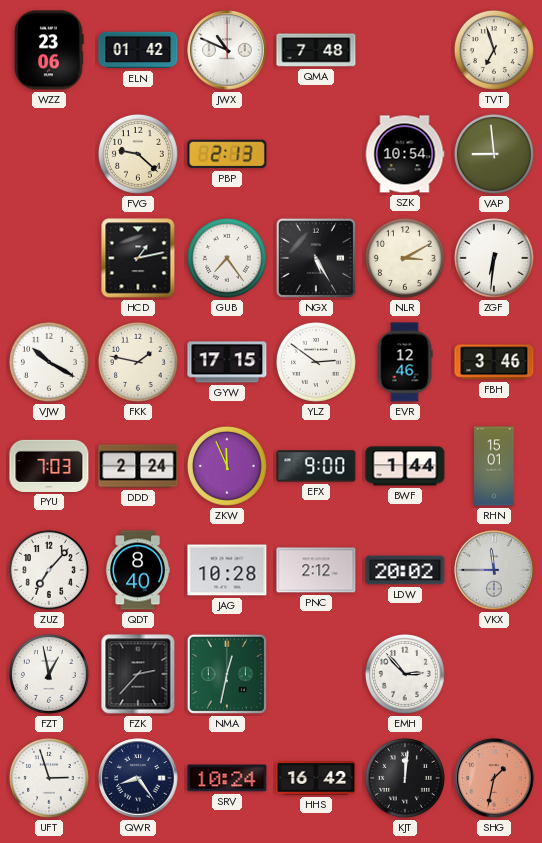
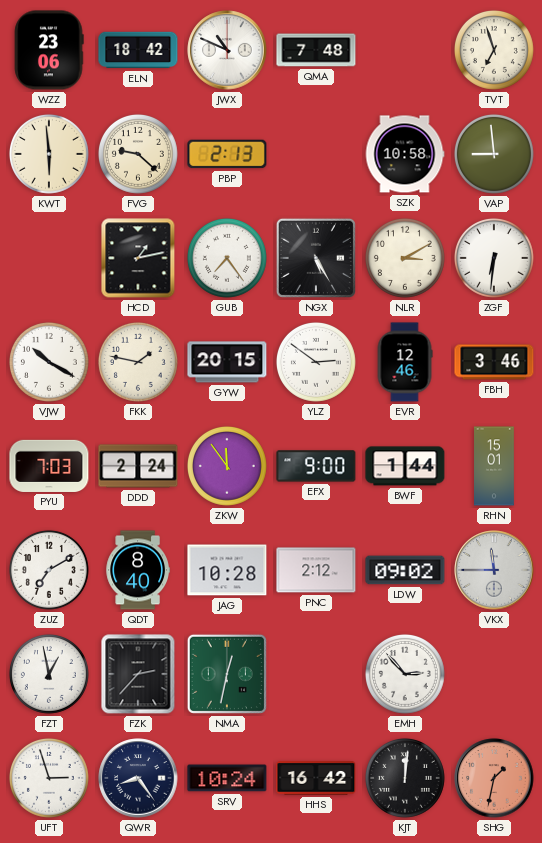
ELN: 01:42 -> 18:42 (138, 50)
KWT: none -> 5:59 (49, 154)
SZK: 10:54 -> 10:58 (405, 154)
GYW: 17:15 -> 20:15 (227, 362)
ZKW: 11:56 -> 11:54 (227, 466)
ZUZ: 7:07 -> 7:10 (49, 570)
LDW: 20:02 -> 09:02 (405, 570)
